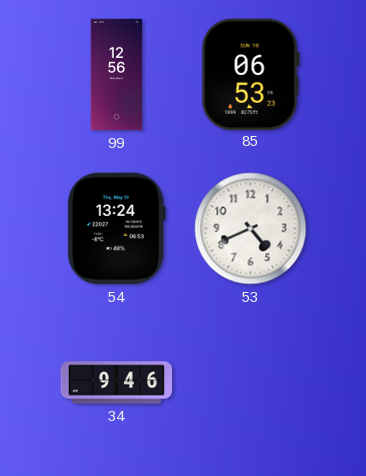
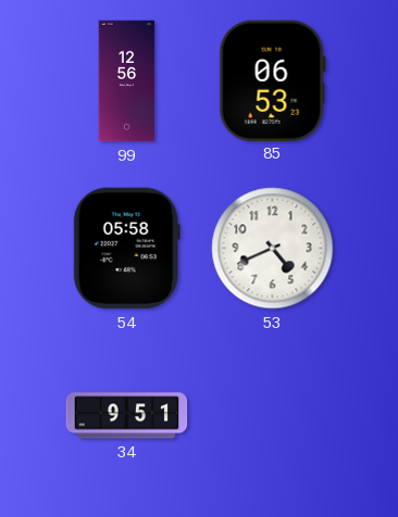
54: 13:24 -> 05:58 (126, 249)
34: 9:46 -> 9:51 (127, 416)
